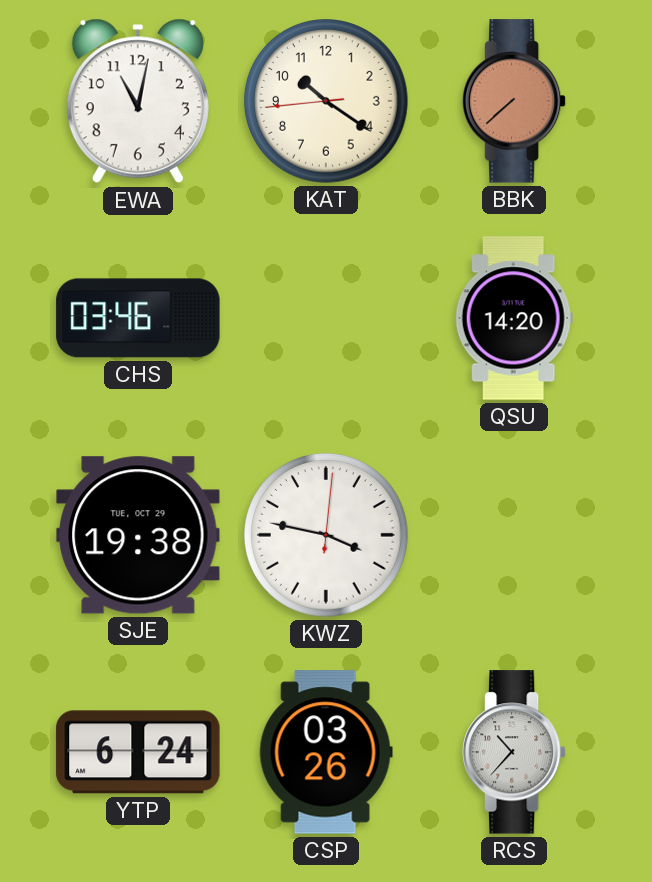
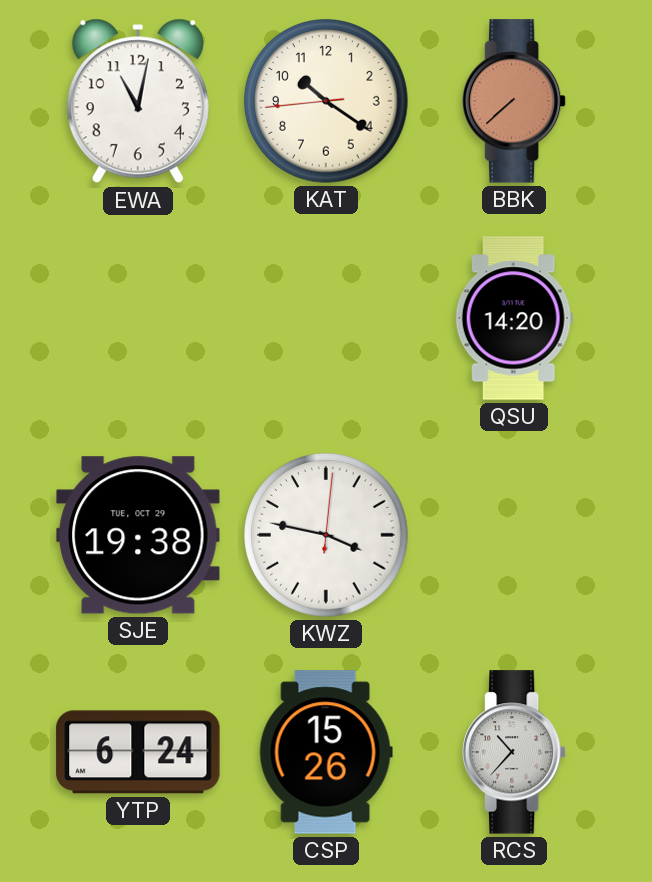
CHS: 03:46 -> none (138, 318)
CSP: 03:26 -> 15:26 (326, 752)
